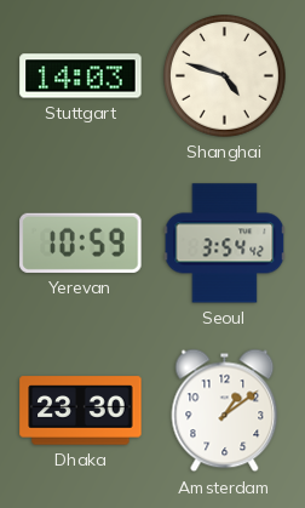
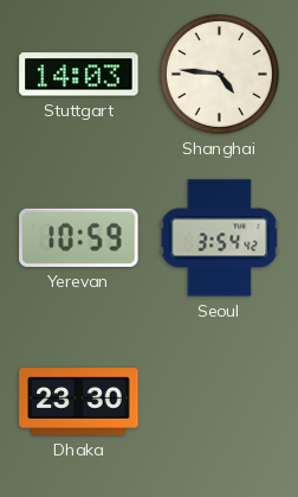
Shanghai: 4:48 -> 4:46 (220, 75)
Amsterdam: 1:09 -> none (225, 411)
